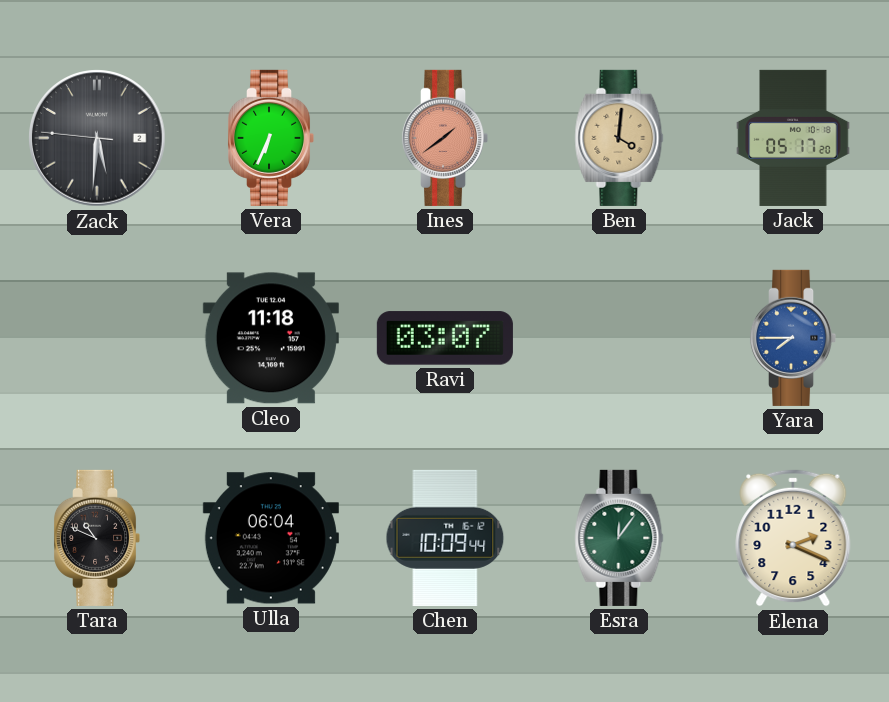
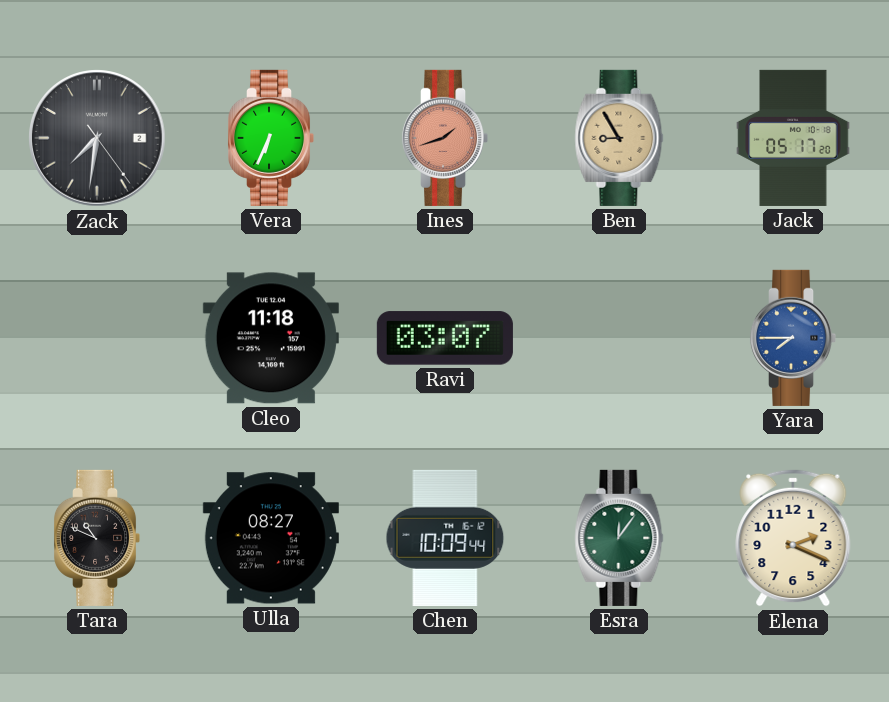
Zack: 5:30 -> 7:31 (97, 138)
Ines: 1:39 -> 1:42 (445, 138)
Ben: 4:01 -> 8:55 (619, 138)
Ulla: 06:04 -> 08:27 (271, 538)
